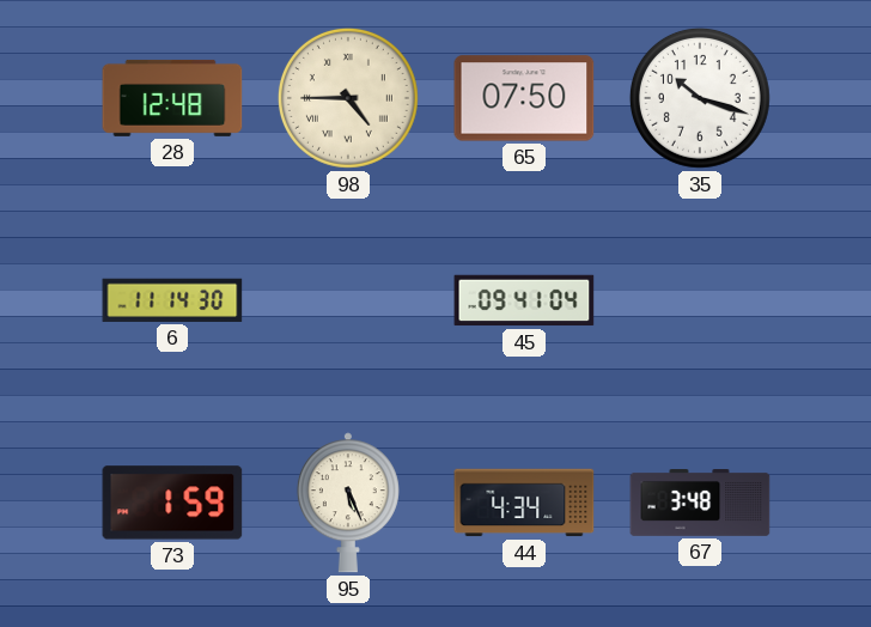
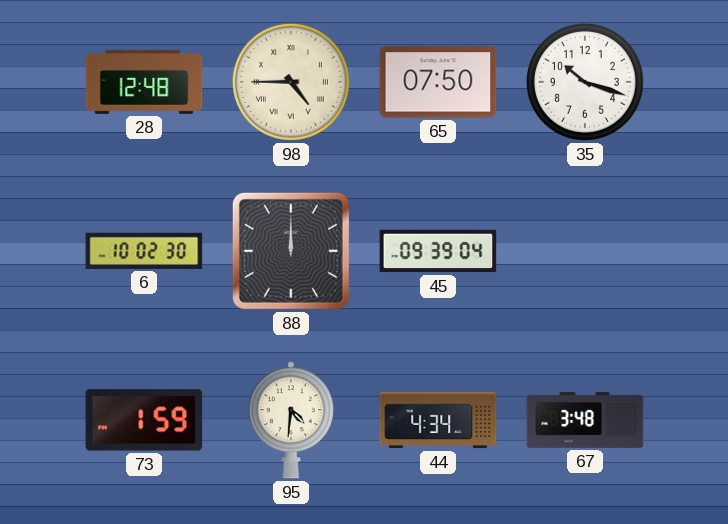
6: 11:14 -> 10:02 (144, 251)
88: none -> 12:00 (291, 251)
45: 09:41 -> 09:39 (438, 251)
95: 5:26 -> 4:31 (291, 420)
